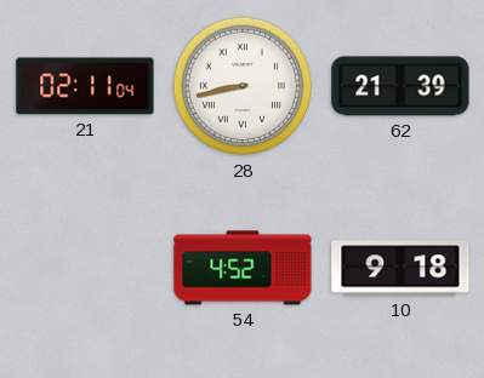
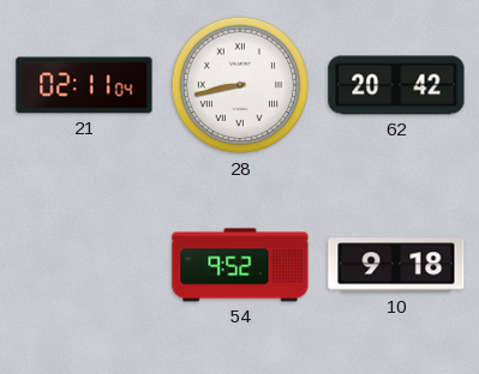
62: 21:39 -> 20:42 (396, 85)
54: 4:52 -> 9:52 (240, 265)
